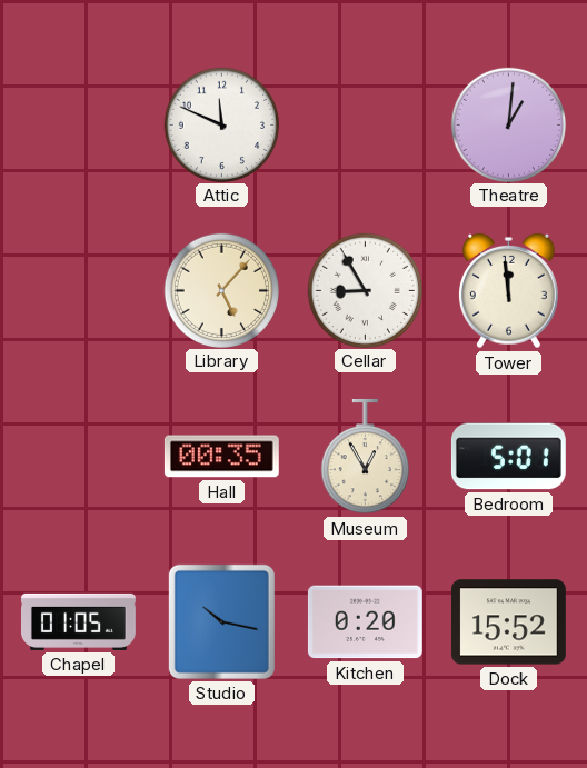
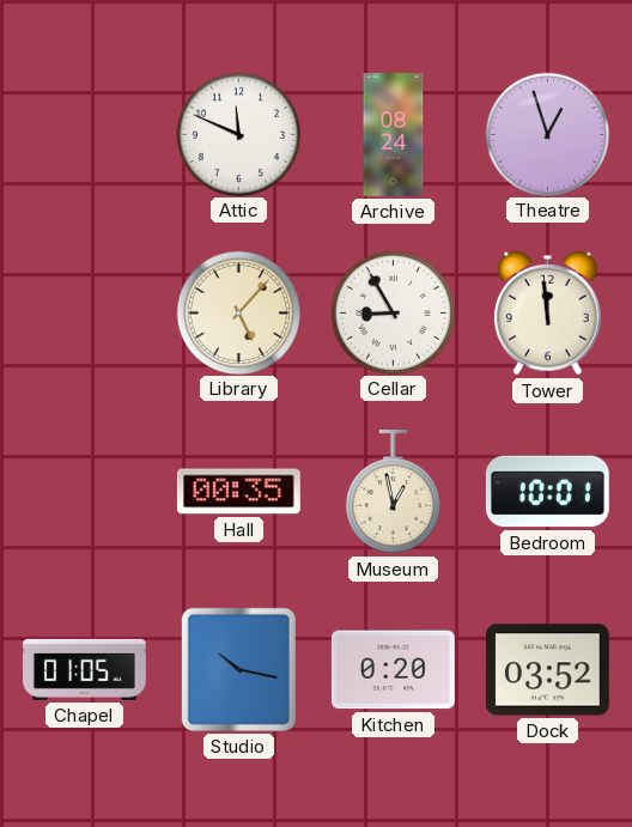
Archive: none -> 08:24 (394, 135)
Theatre: 1:01 -> 12:57 (547, 134)
Museum: 12:55 -> 12:58 (393, 492)
Bedroom: 5:01 -> 10:01 (547, 492)
Dock: 15:52 -> 03:52 (547, 670)
